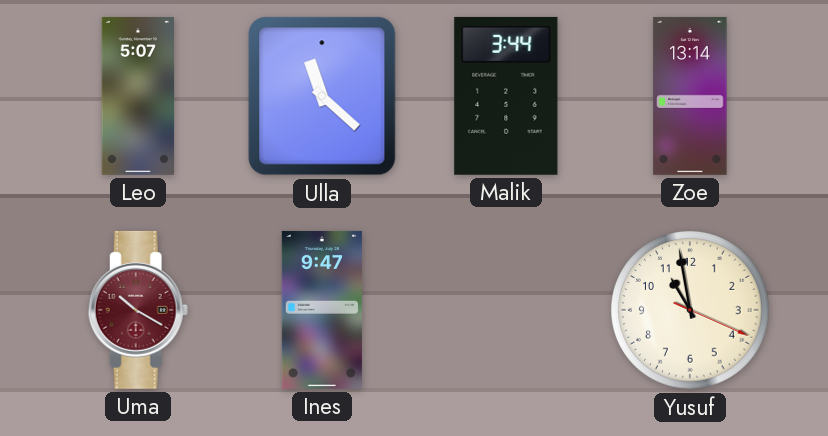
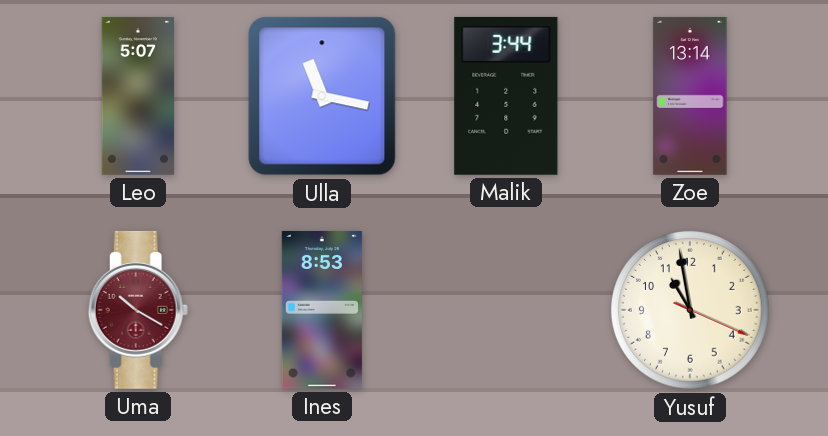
Ulla: 11:22 -> 11:17 (322, 96)
Ines: 9:47 -> 8:53 (322, 310)
